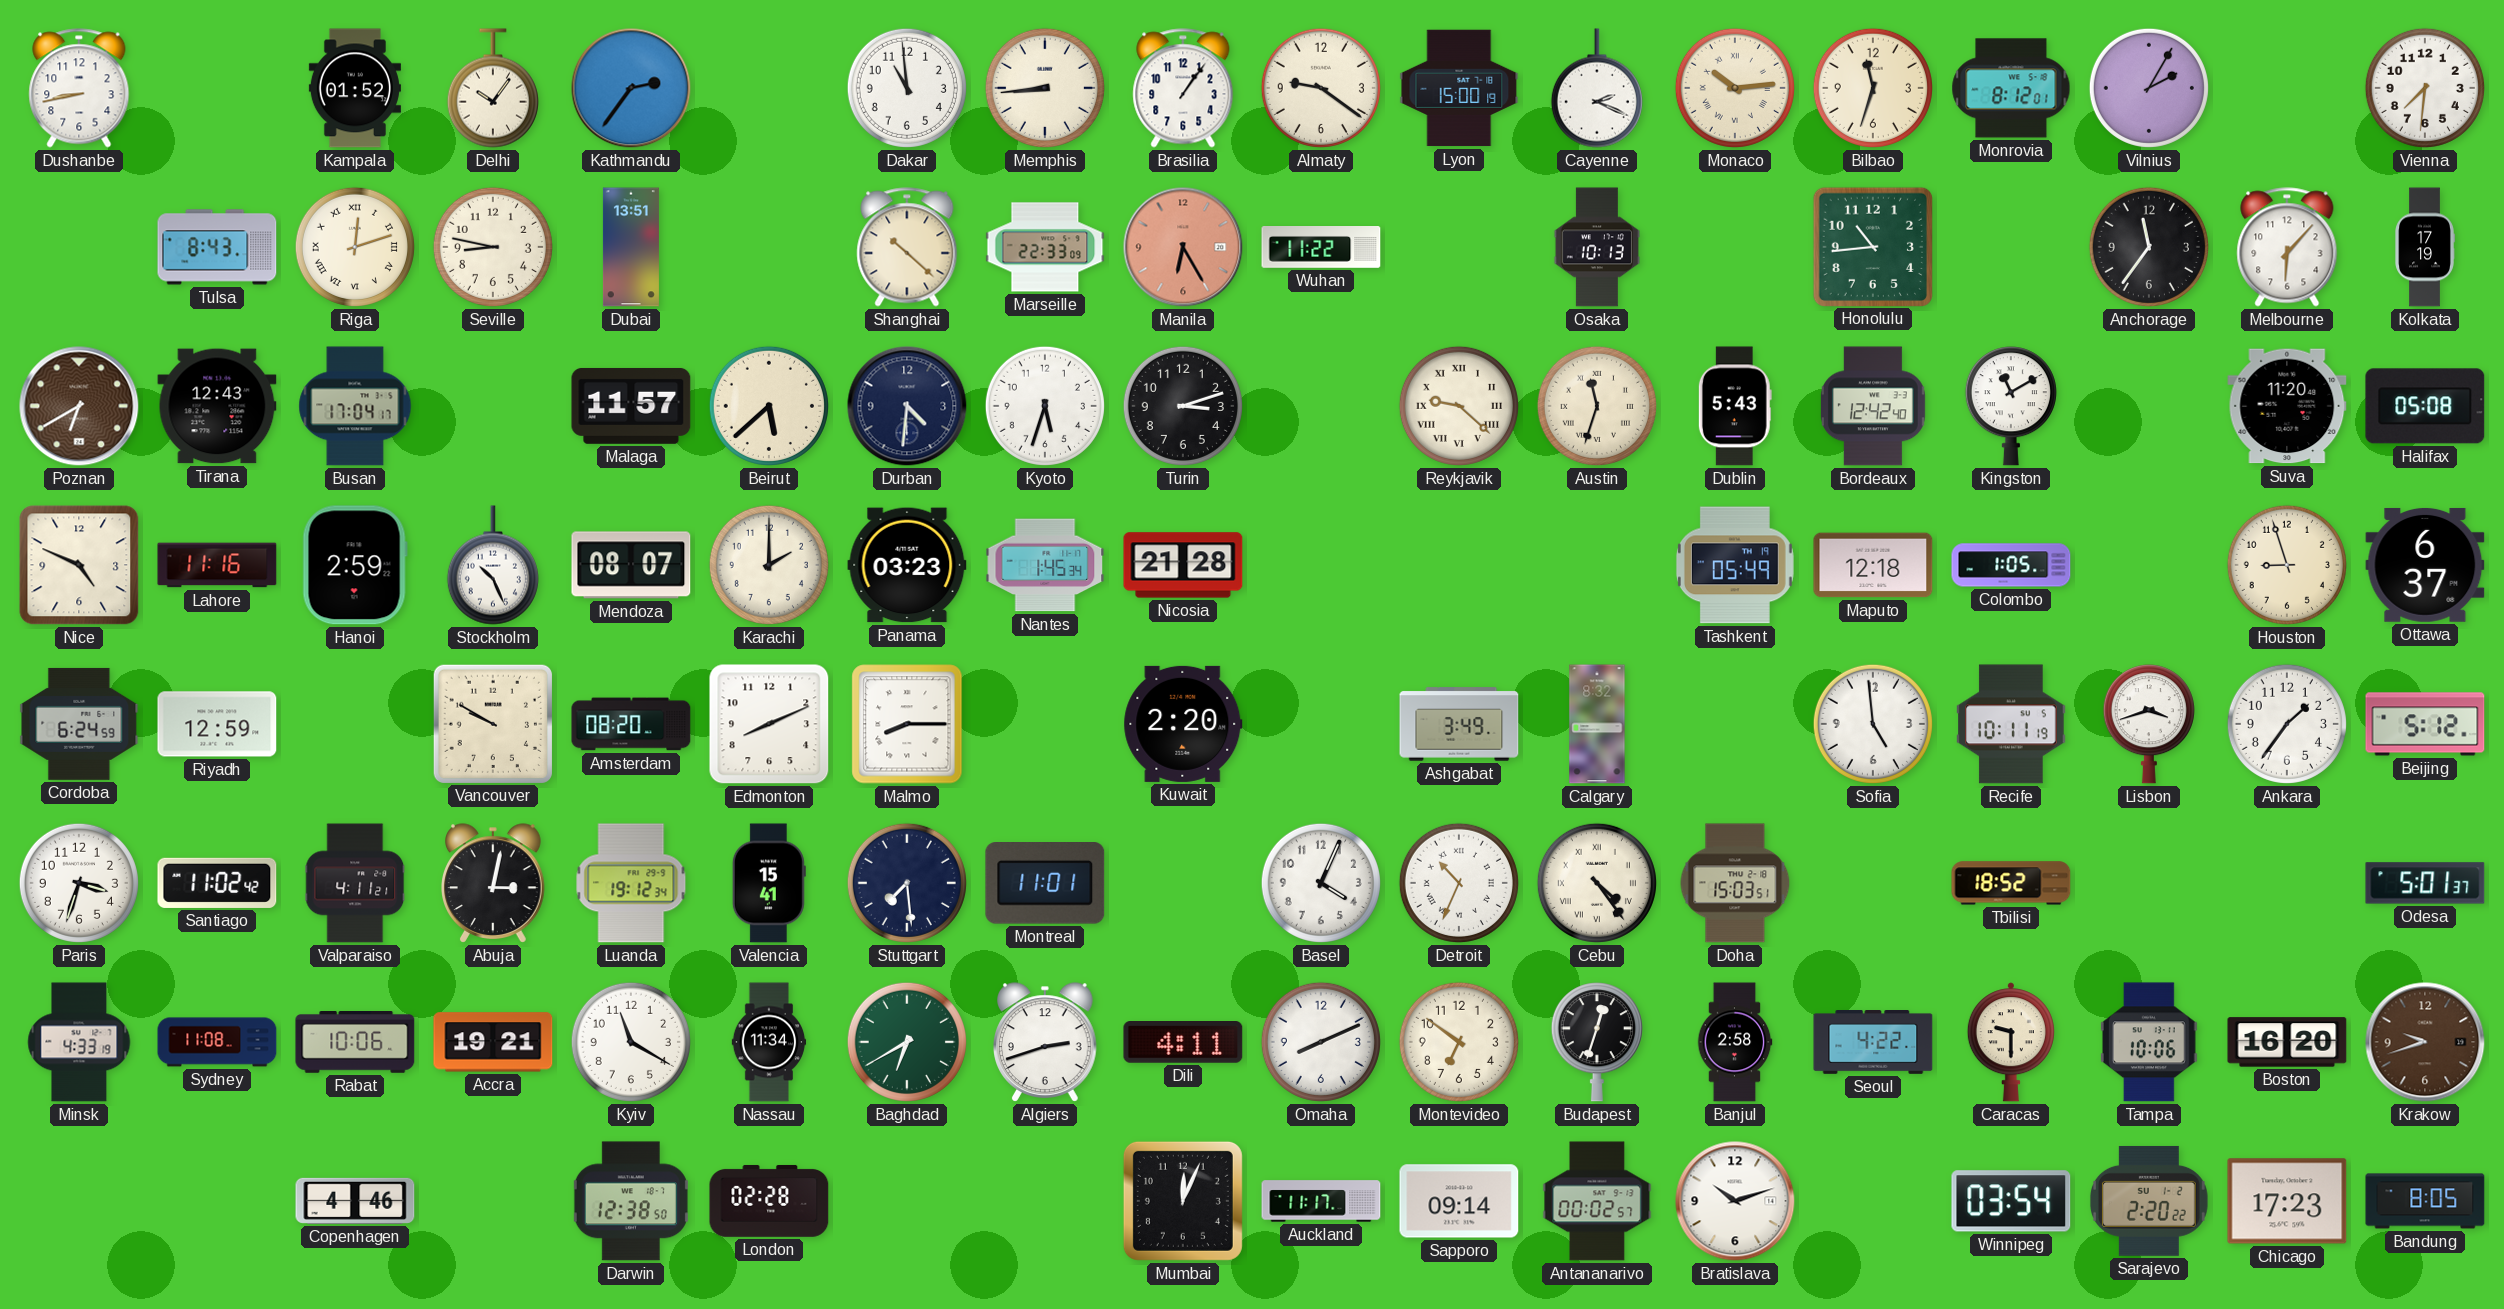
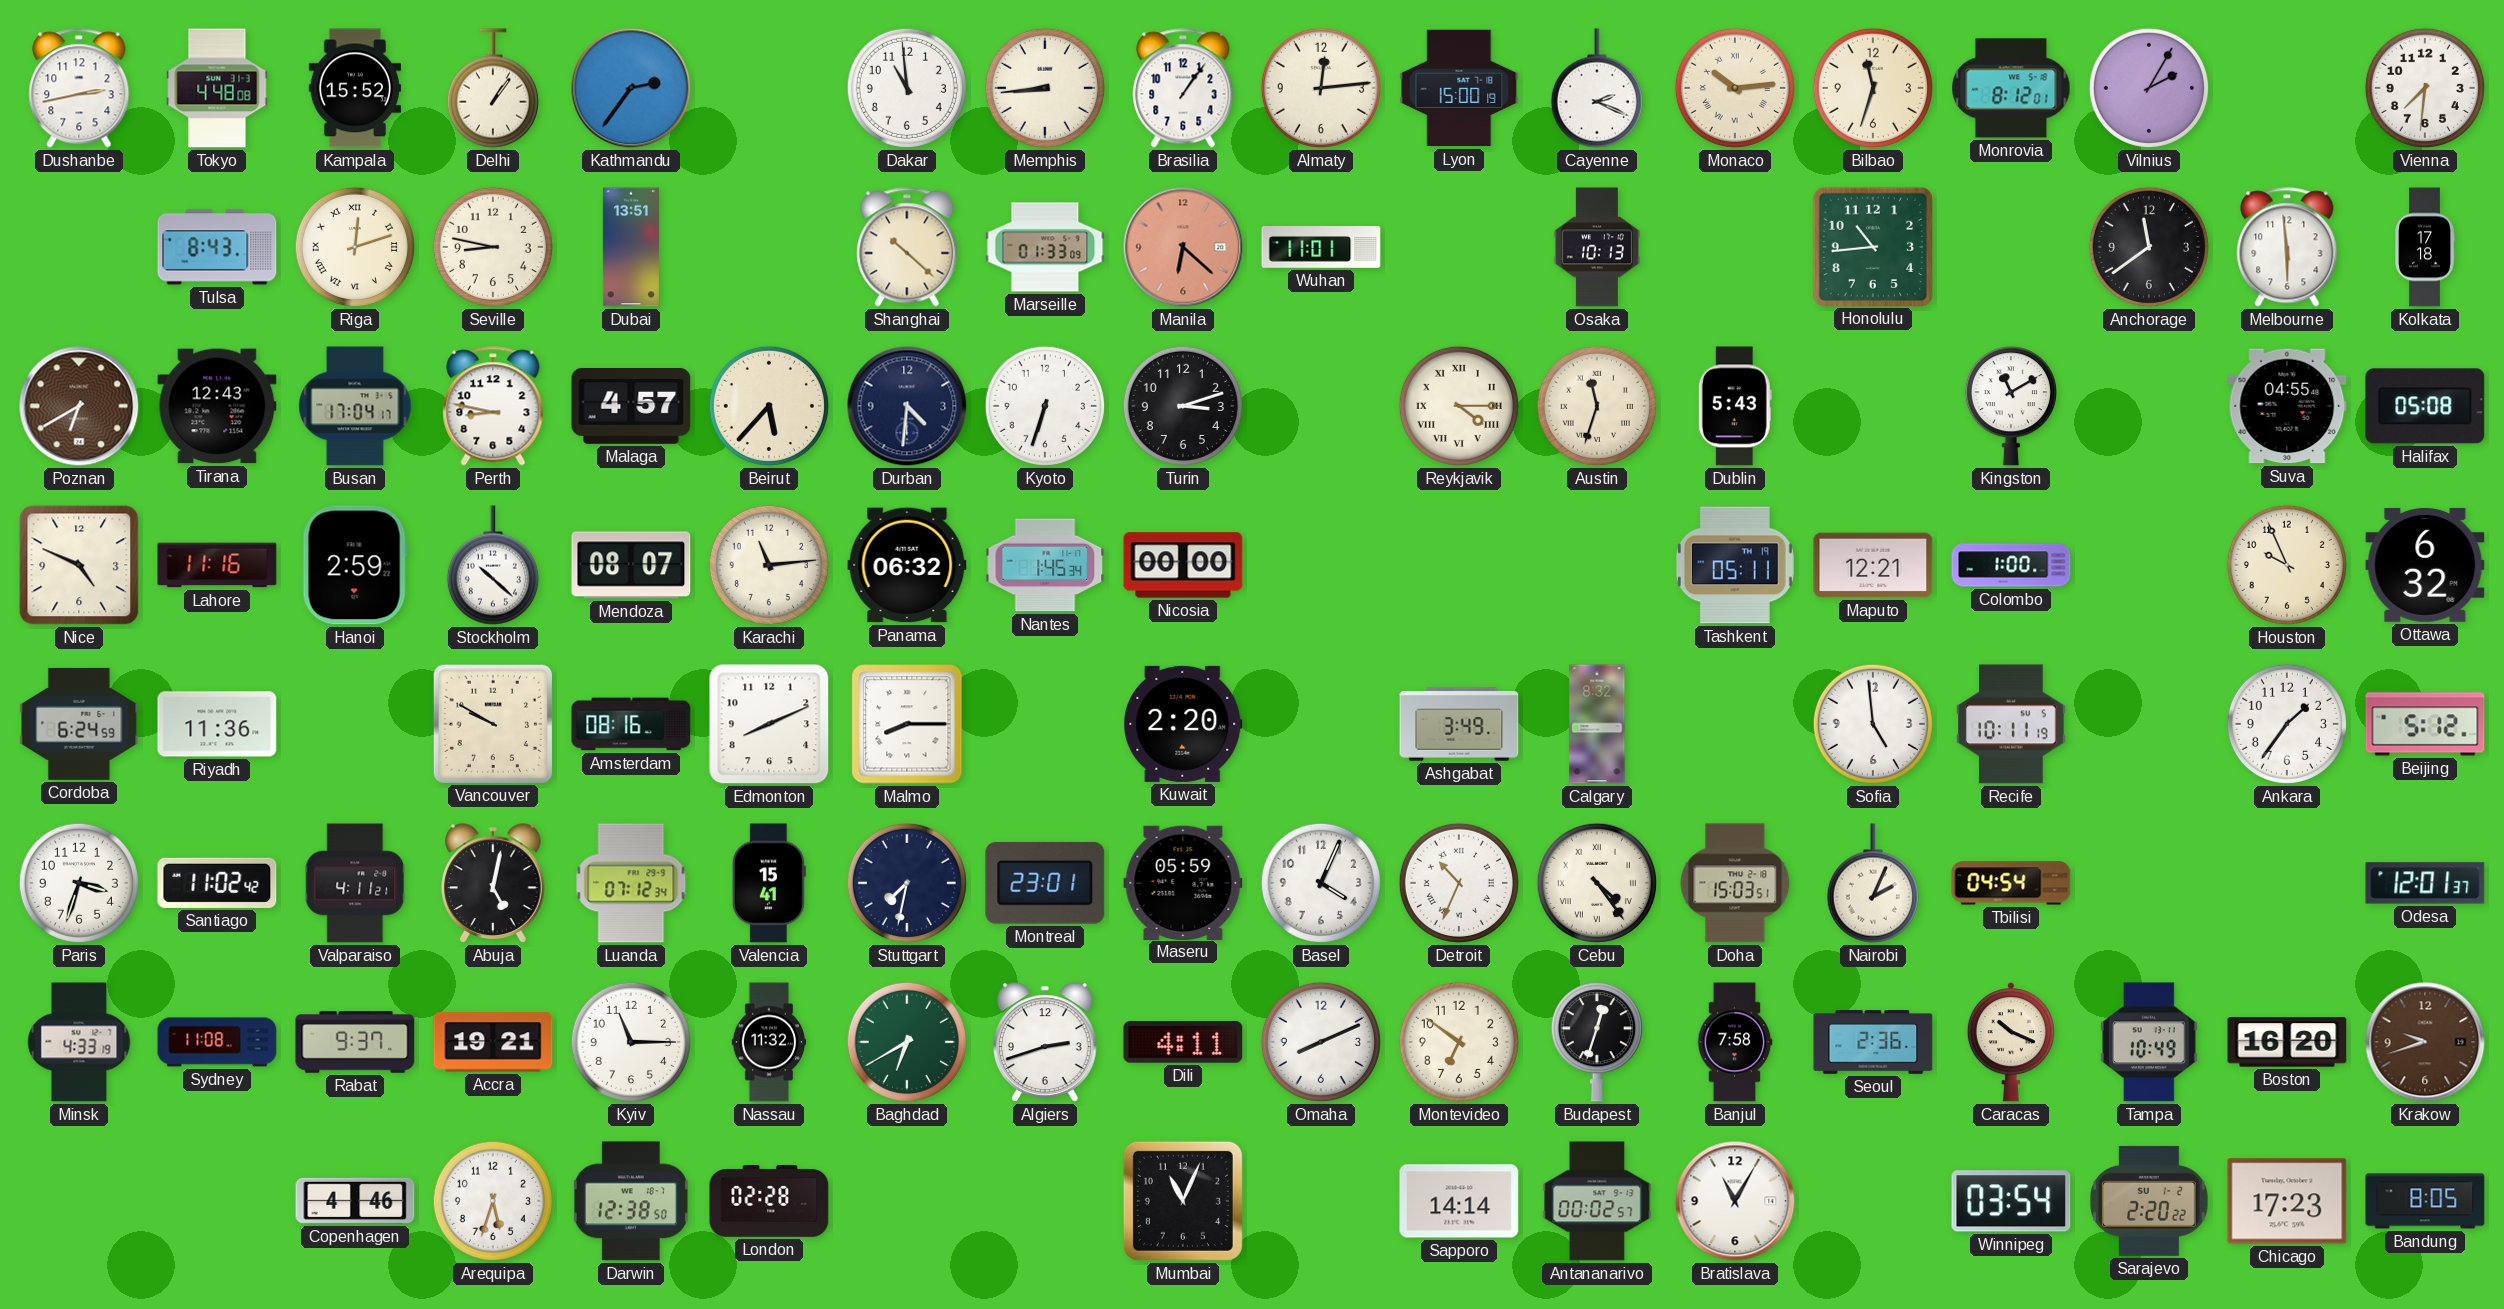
Dushanbe: 8:43 -> 2:43 (79, 88)
Tokyo: none -> 4:48 (217, 88)
Kampala: 01:52 -> 15:52 (355, 88)
Delhi: 10:06 -> 1:06 (493, 88)
Almaty: 9:21 -> 12:14 (1321, 88)
Marseille: 22:33 -> 01:33 (1045, 247)
Manila: 6:25 -> 6:22 (1183, 247)
Wuhan: 11:22 -> 11:01 (1321, 247)
Anchorage: 11:36 -> 11:39 (2149, 247)
Melbourne: 6:07 -> 5:59 (2287, 247)
Kolkata: 17:19 -> 17:18 (2425, 247)
Perth: none -> 8:47 (493, 406)
Malaga: 11:57 -> 4:57 (631, 406)
Beirut: 5:38 -> 5:37 (769, 406)
Kyoto: 5:33 -> 6:33 (1045, 406)
Reykjavik: 9:22 -> 4:15 (1459, 406)
Bordeaux: 12:42 -> none (1874, 406)
Suva: 11:20 -> 04:55 (2287, 406)
Stockholm: 10:26 -> 10:22 (493, 565)
Karachi: 2:00 -> 11:14 (769, 565)
Panama: 03:23 -> 06:32 (907, 565)
Nicosia: 21:28 -> 00:00 (1183, 565)
Tashkent: 05:49 -> 05:11 (1735, 565)
Maputo: 12:18 -> 12:21 (1873, 565)
Colombo: 1:05 -> 1:00 (2011, 565)
Houston: 8:57 -> 9:56 (2287, 565)
Ottawa: 6:37 -> 6:32 (2425, 565)
Riyadh: 12:59 -> 11:36 (217, 724)
Amsterdam: 08:20 -> 08:16 (631, 724)
Lisbon: 3:42 -> none (2149, 724)
Abuja: 3:02 -> 5:02 (494, 883)
Luanda: 19:12 -> 07:12 (631, 883)
Stuttgart: 7:29 -> 7:32 (907, 883)
Montreal: 11:01 -> 23:01 (1045, 884)
Maseru: none -> 05:59 (1183, 882)
Nairobi: none -> 2:04 (1873, 883)
Tbilisi: 18:52 -> 04:54 (2011, 883)
Odesa: 5:01 -> 12:01 (2425, 883)
Rabat: 10:06 -> 9:37 (355, 1043)
Kyiv: 11:20 -> 11:15 (631, 1042)
Nassau: 11:34 -> 11:32 (769, 1042)
Banjul: 2:58 -> 7:58 (1735, 1042)
Seoul: 4:22 -> 2:36 (1873, 1043)
Caracas: 9:30 -> 10:19 (2011, 1042)
Tampa: 10:06 -> 10:49 (2149, 1042)
Arequipa: none -> 5:33 (493, 1201)
Mumbai: 12:04 -> 11:04 (1183, 1201)
Auckland: 11:17 -> none (1321, 1201)
Sapporo: 09:14 -> 14:14 (1459, 1201)
Bratislava: 10:12 -> 11:05 (1735, 1201)
